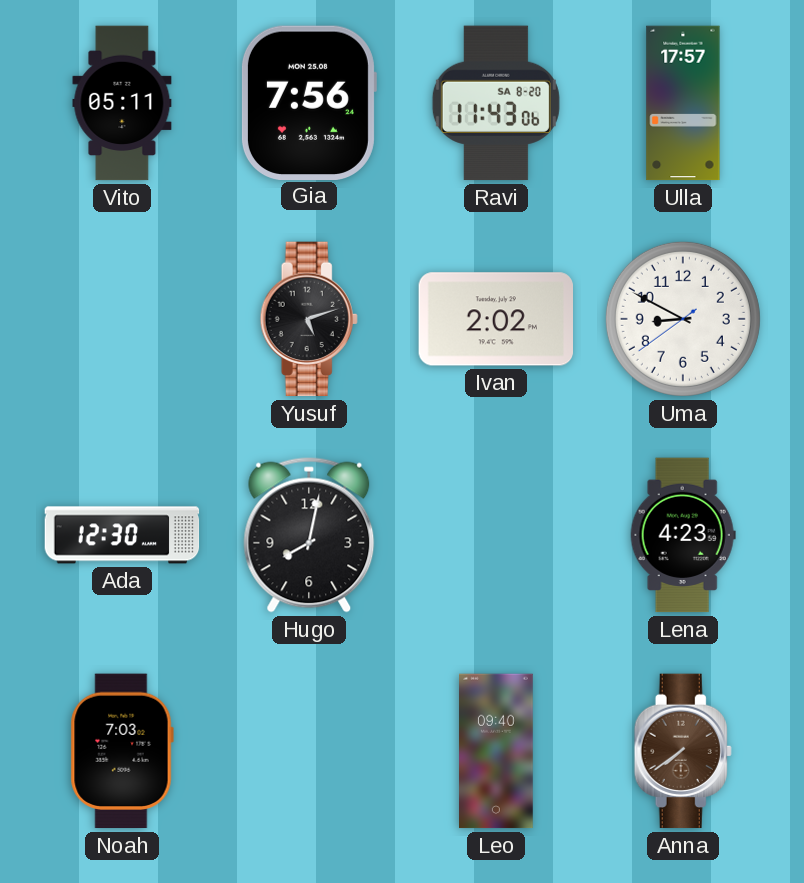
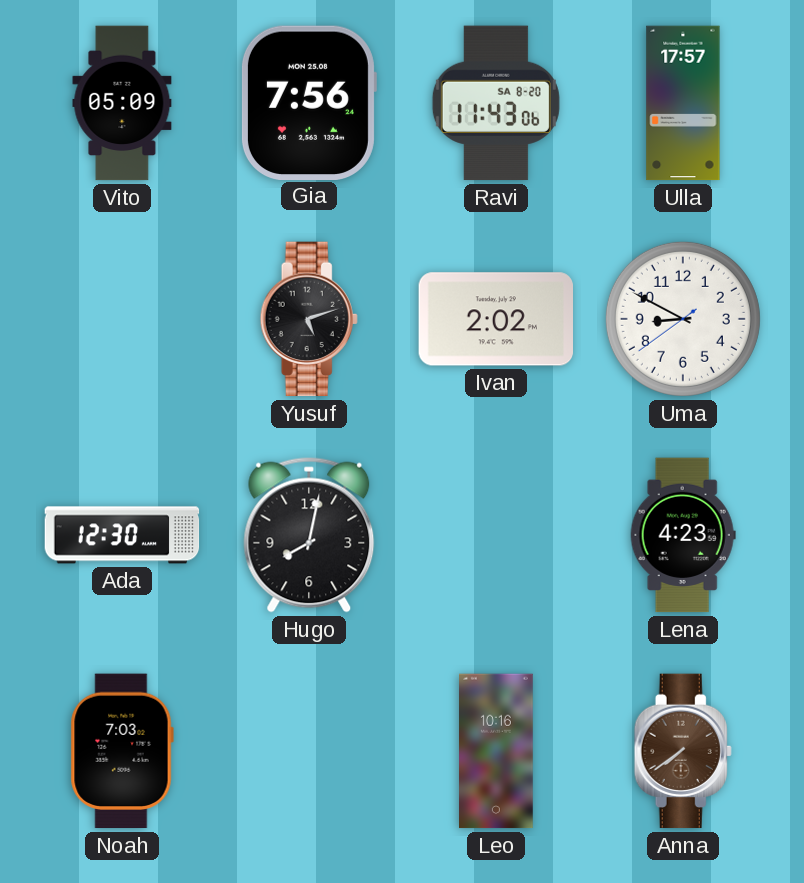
Vito: 05:11 -> 05:09 (122, 103)
Leo: 09:40 -> 10:16 (497, 751)
